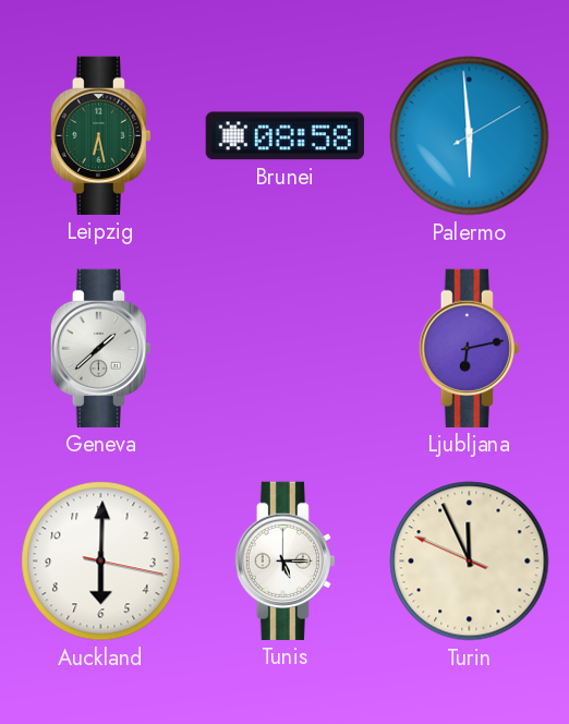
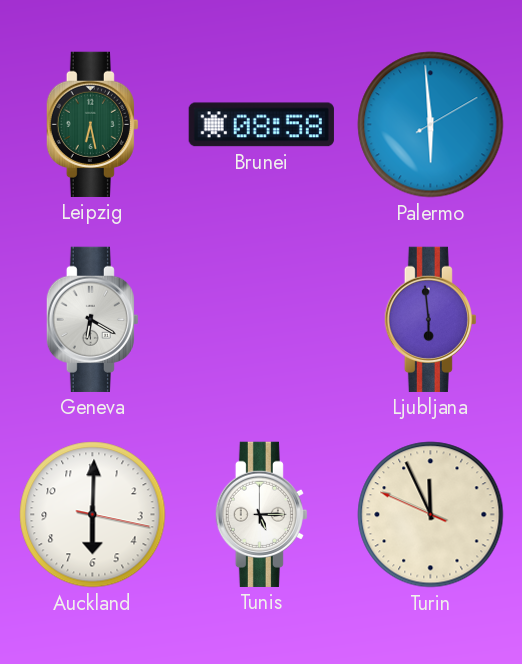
Geneva: 1:38 -> 6:20 (92, 319)
Ljubljana: 6:13 -> 5:59 (430, 319)
